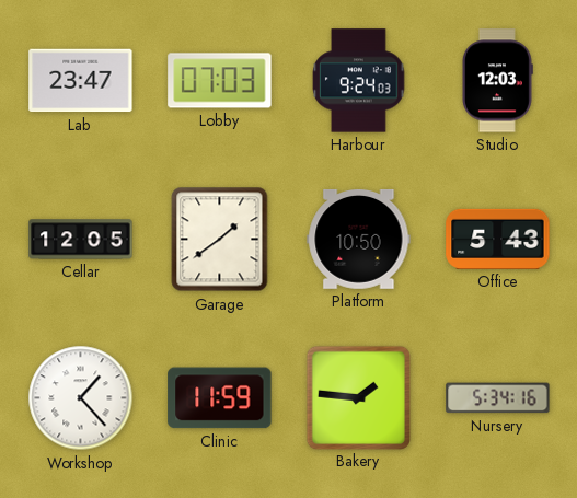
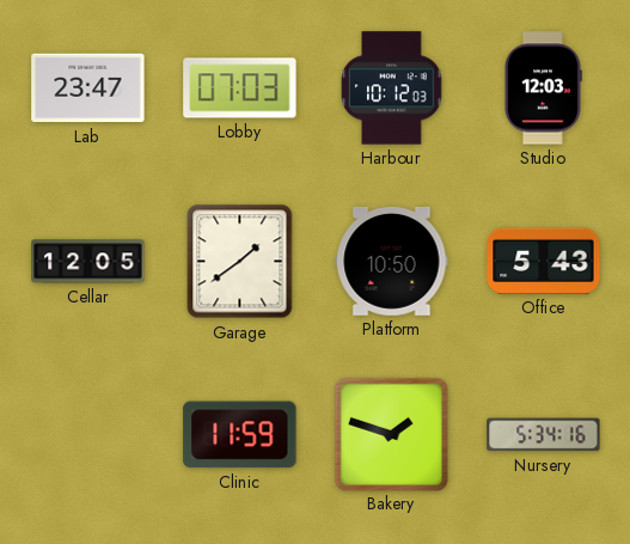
Harbour: 9:24 -> 10:12 (392, 88)
Workshop: 1:23 -> none (81, 398)
Bakery: 1:46 -> 1:48 (391, 434)
